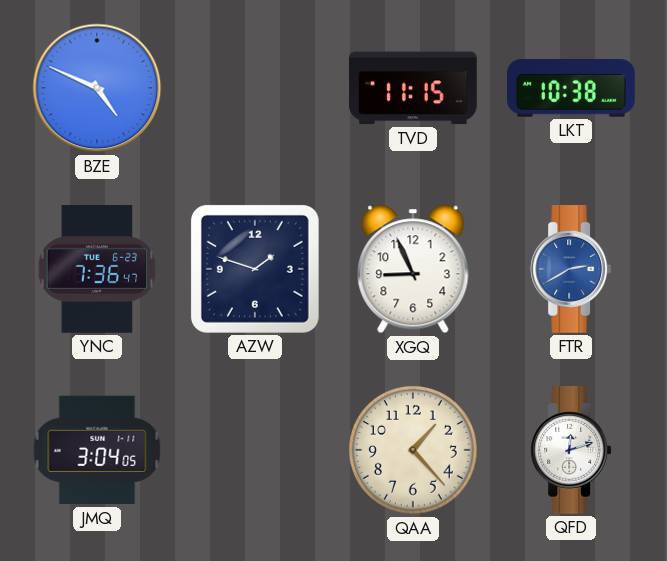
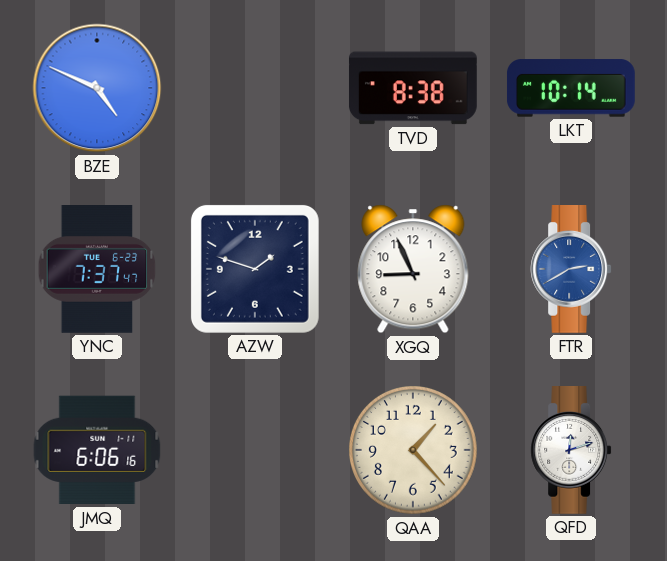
TVD: 11:15 -> 8:38 (413, 88)
LKT: 10:38 -> 10:14 (571, 88)
YNC: 7:36 -> 7:37 (97, 270)
JMQ: 3:04 -> 6:06 (97, 450)
